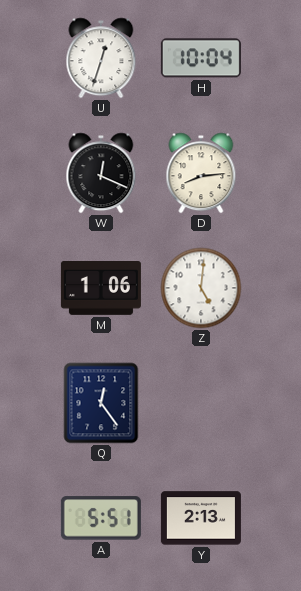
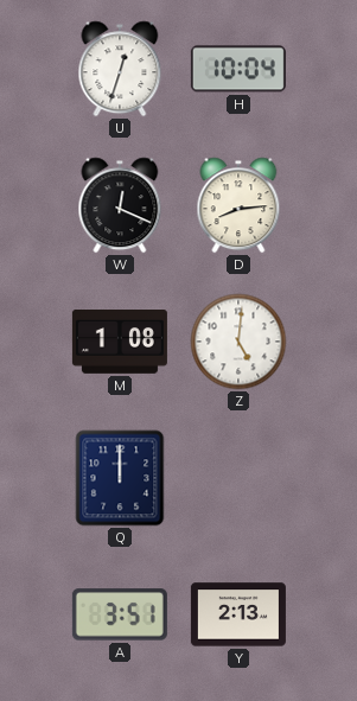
M: 1:06 -> 1:08 (120, 343)
Q: 12:24 -> 12:00 (120, 478)
A: 5:51 -> 3:51 (120, 614)
